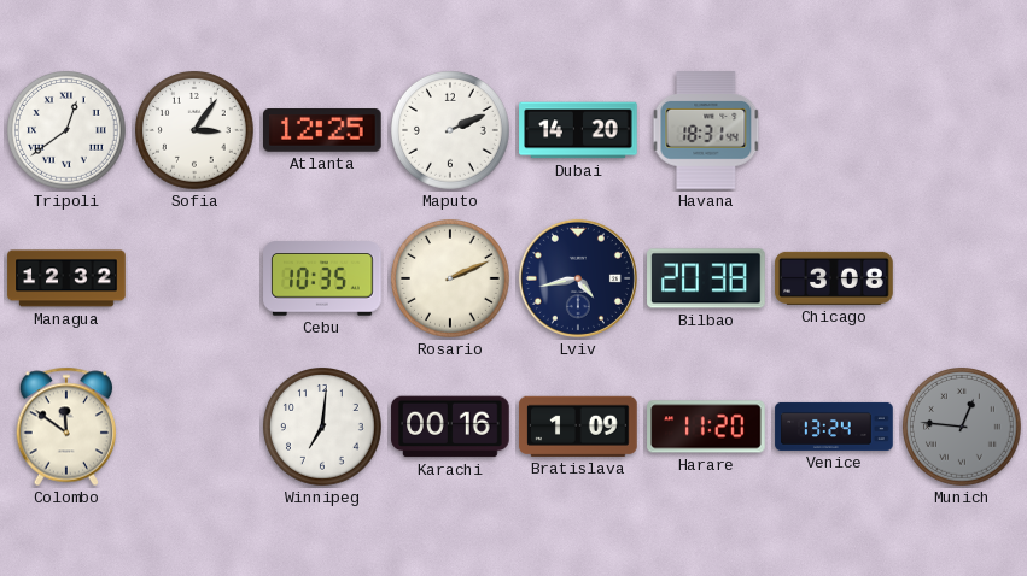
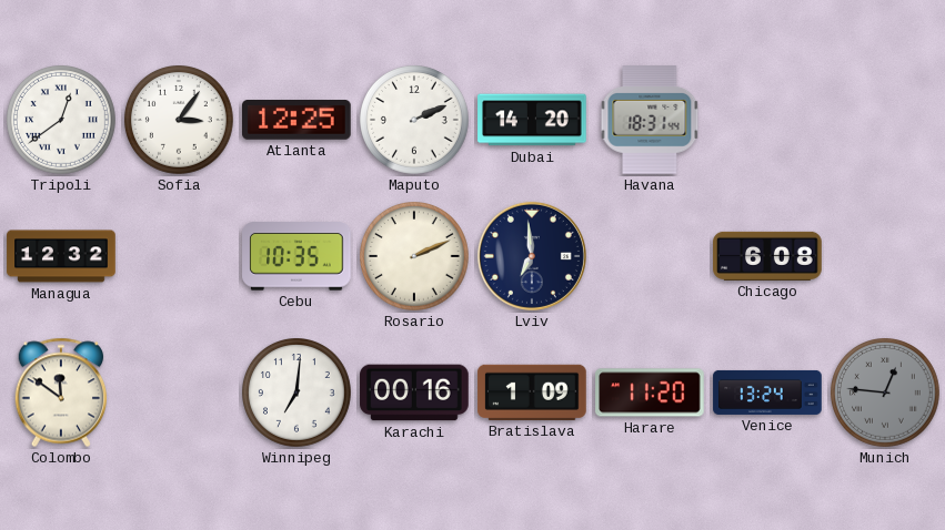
Lviv: 4:43 -> 6:59 (532, 256)
Bilbao: 20:38 -> none (706, 278)
Chicago: 3:08 -> 6:08 (767, 256)
